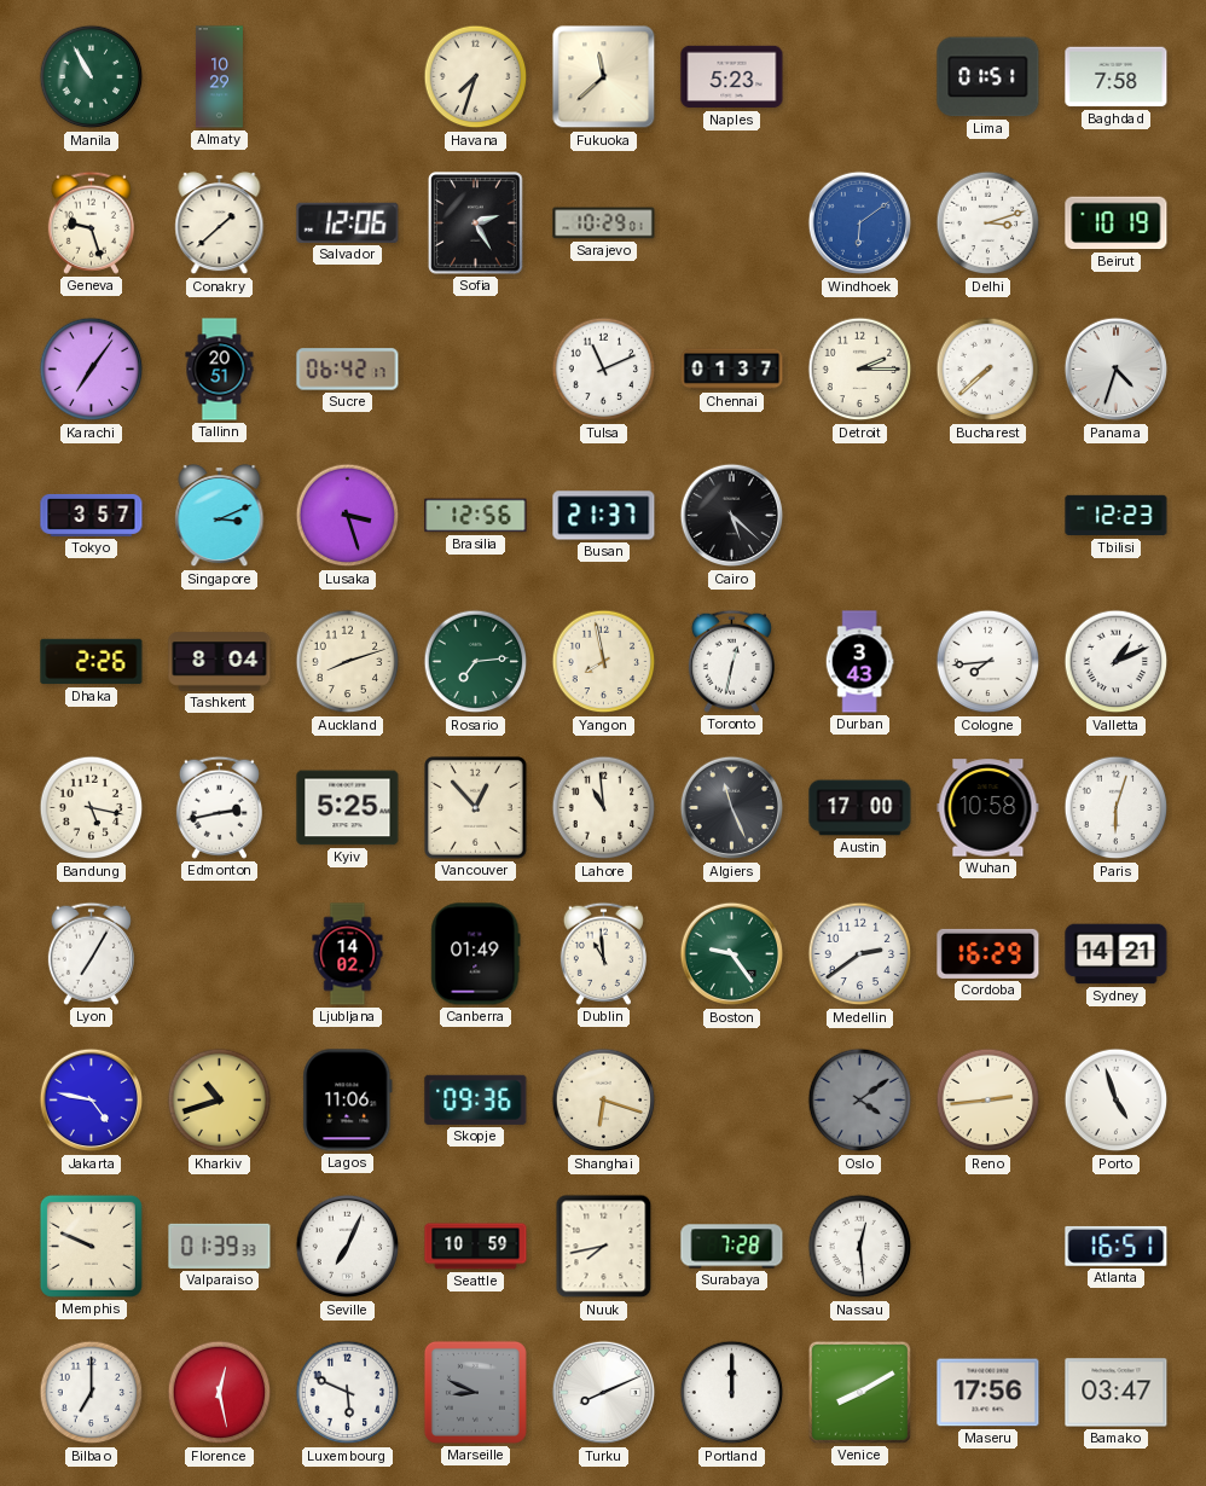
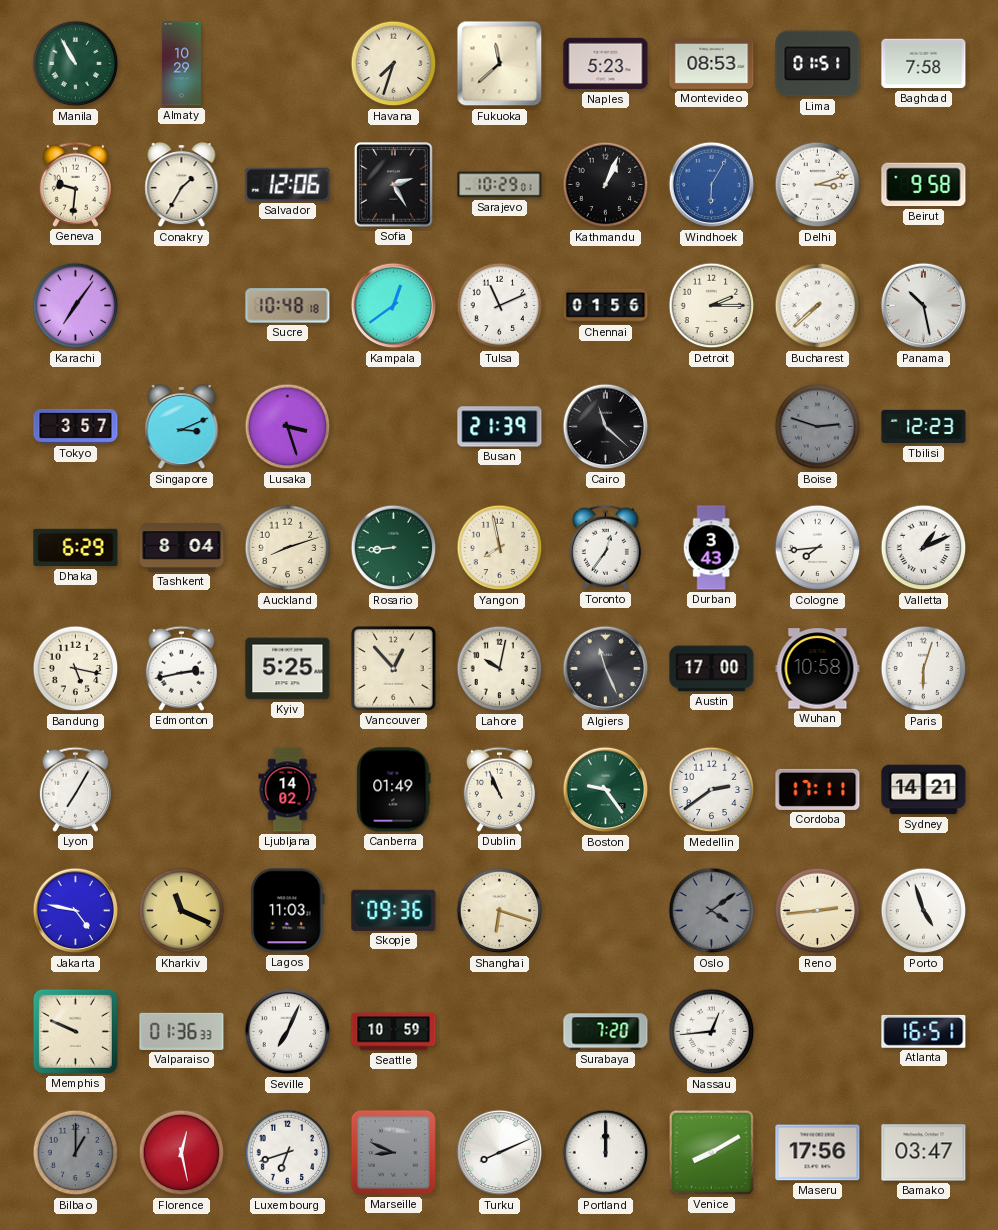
Montevideo: none -> 08:53 (712, 63)
Geneva: 9:27 -> 9:31 (75, 184)
Conakry: 1:38 -> 1:35 (182, 186)
Kathmandu: none -> 1:04 (606, 185)
Windhoek: 6:09 -> 6:05 (712, 185)
Beirut: 10:19 -> 9:58 (924, 185)
Tallinn: 20:51 -> none (220, 370)
Sucre: 06:42 -> 10:48 (288, 306)
Kampala: none -> 12:39 (394, 306)
Chennai: 01:37 -> 01:56 (606, 306)
Panama: 4:33 -> 10:28 (924, 306)
Brasilia: 12:56 -> none (476, 516)
Busan: 21:37 -> 21:39 (500, 427)
Cairo: 5:22 -> 11:22 (606, 427)
Boise: none -> 2:48 (818, 427)
Dhaka: 2:26 -> 6:29 (76, 548)
Rosario: 7:14 -> 8:44 (394, 548)
Toronto: 12:32 -> 12:36 (605, 547)
Lahore: 10:59 -> 10:02 (500, 669)
Dublin: 10:59 -> 10:56 (499, 789)
Cordoba: 16:29 -> 17:11 (818, 789)
Kharkiv: 10:42 -> 11:19 (182, 911)
Lagos: 11:06 -> 11:03 (288, 911)
Valparaiso: 01:39 -> 01:36 (182, 1031)
Nuuk: 7:43 -> none (604, 1247)
Surabaya: 7:28 -> 7:20 (606, 1032)
Nassau: 12:29 -> 12:44 (712, 1032)
Bilbao: 7:00 -> 1:00 (76, 1153)
Bilbao dial: white -> grey (76, 1153)
Luxembourg: 5:49 -> 6:42 (288, 1153)
